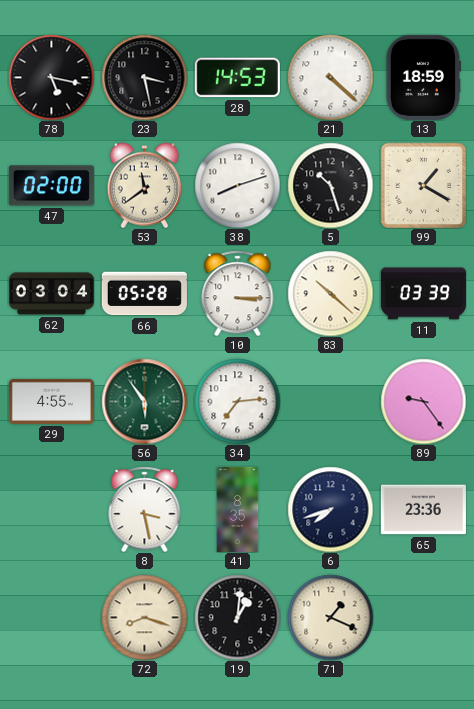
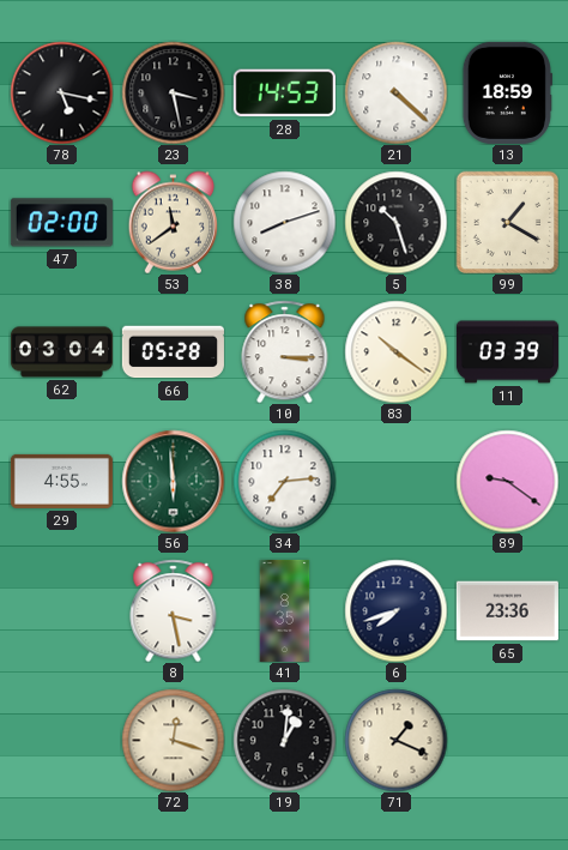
83: 10:22 -> 10:21 (395, 351)
56: 5:54 -> 5:59 (173, 481)
89: 9:24 -> 9:21 (507, 481)
72: 8:18 -> 12:18 (173, 740)
